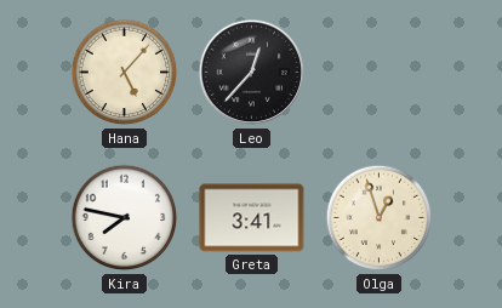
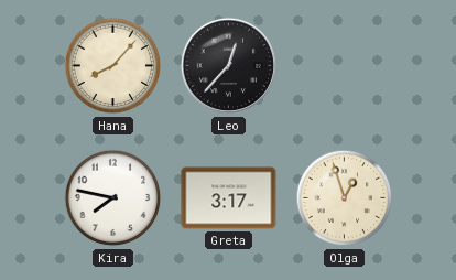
Hana: 5:07 -> 8:07 (113, 66)
Greta: 3:41 -> 3:17 (229, 198)
